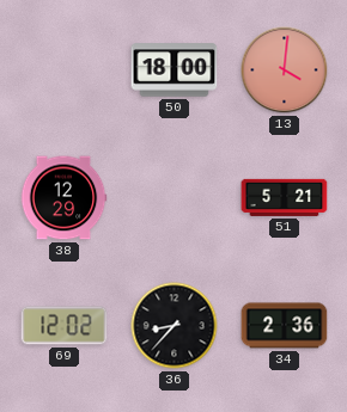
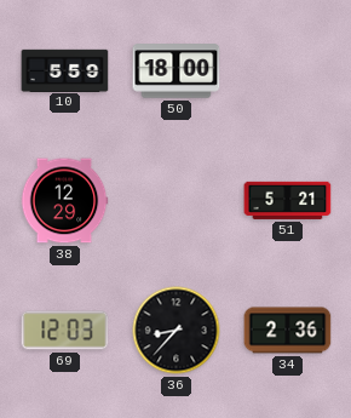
10: none -> 5:59 (65, 70)
13: 4:01 -> none (285, 70)
69: 12:02 -> 12:03 (65, 331)
